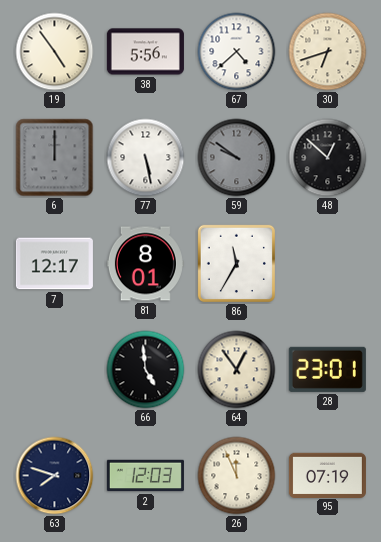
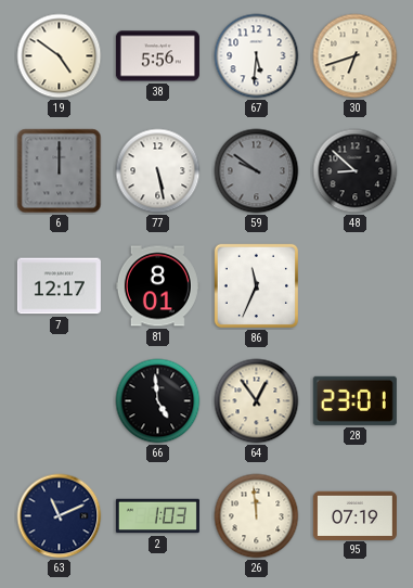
19: 4:54 -> 4:51 (60, 56)
67: 4:38 -> 5:31 (257, 56)
48: 12:52 -> 8:52 (356, 171)
86: 11:35 -> 11:34 (256, 285)
63: 7:48 -> 11:11 (60, 516)
2: 12:03 -> 1:03 (157, 516)
26: 11:56 -> 11:59 (257, 516)
